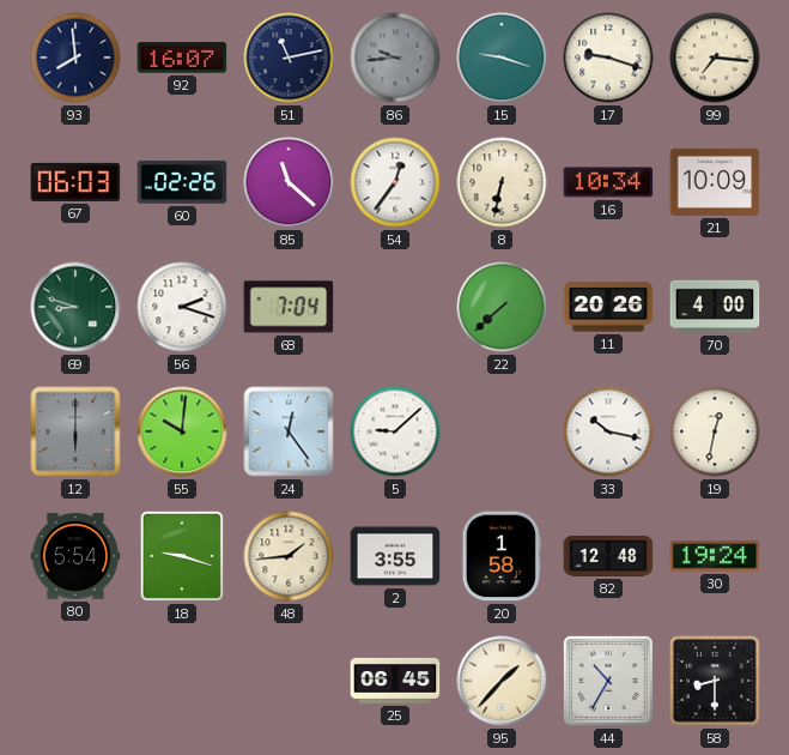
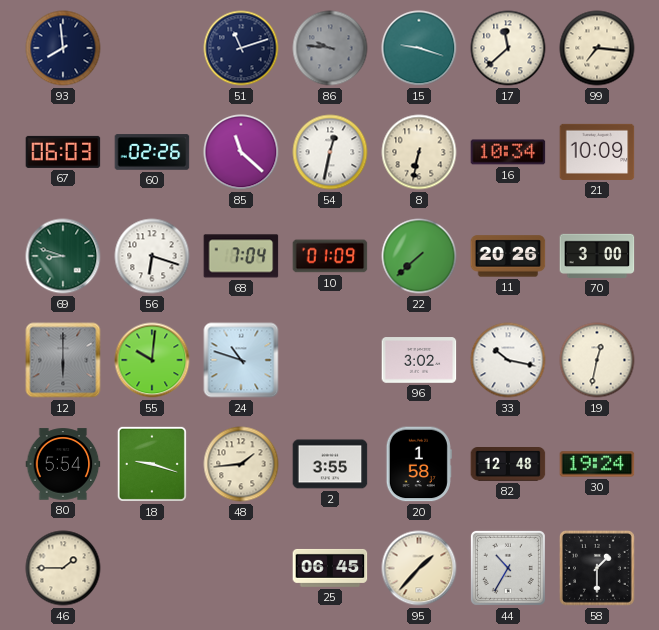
92: 16:07 -> none (182, 58)
51: 11:13 -> 11:12 (241, 48)
86: 9:44 -> 9:46 (330, 48)
17: 9:18 -> 11:38 (508, 48)
54: 12:36 -> 12:32 (330, 152)
56: 2:18 -> 6:18 (152, 256)
10: none -> 01:09 (330, 256)
70: 4:00 -> 3:00 (597, 256)
24: 12:24 -> 10:48 (241, 360)
5: 9:08 -> none (395, 431)
96: none -> 3:02 (419, 360)
46: none -> 1:45 (63, 568)
58: 8:30 -> 1:30 (598, 569)
